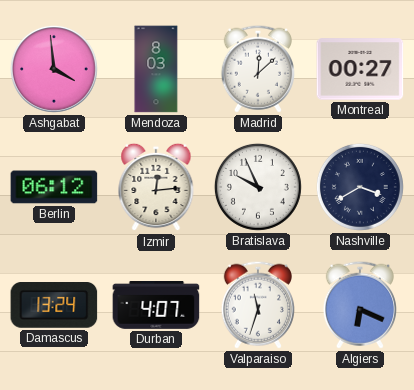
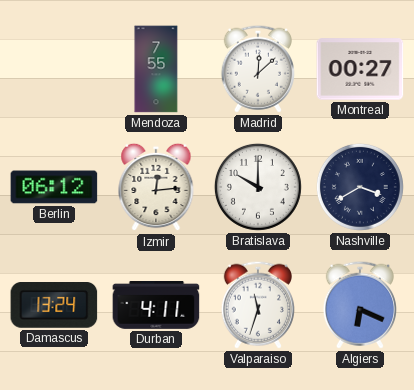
Ashgabat: 3:59 -> none (54, 69)
Mendoza: 8:03 -> 7:55 (156, 69)
Bratislava: 9:56 -> 10:00 (258, 187)
Durban: 4:07 -> 4:11 (156, 306)
